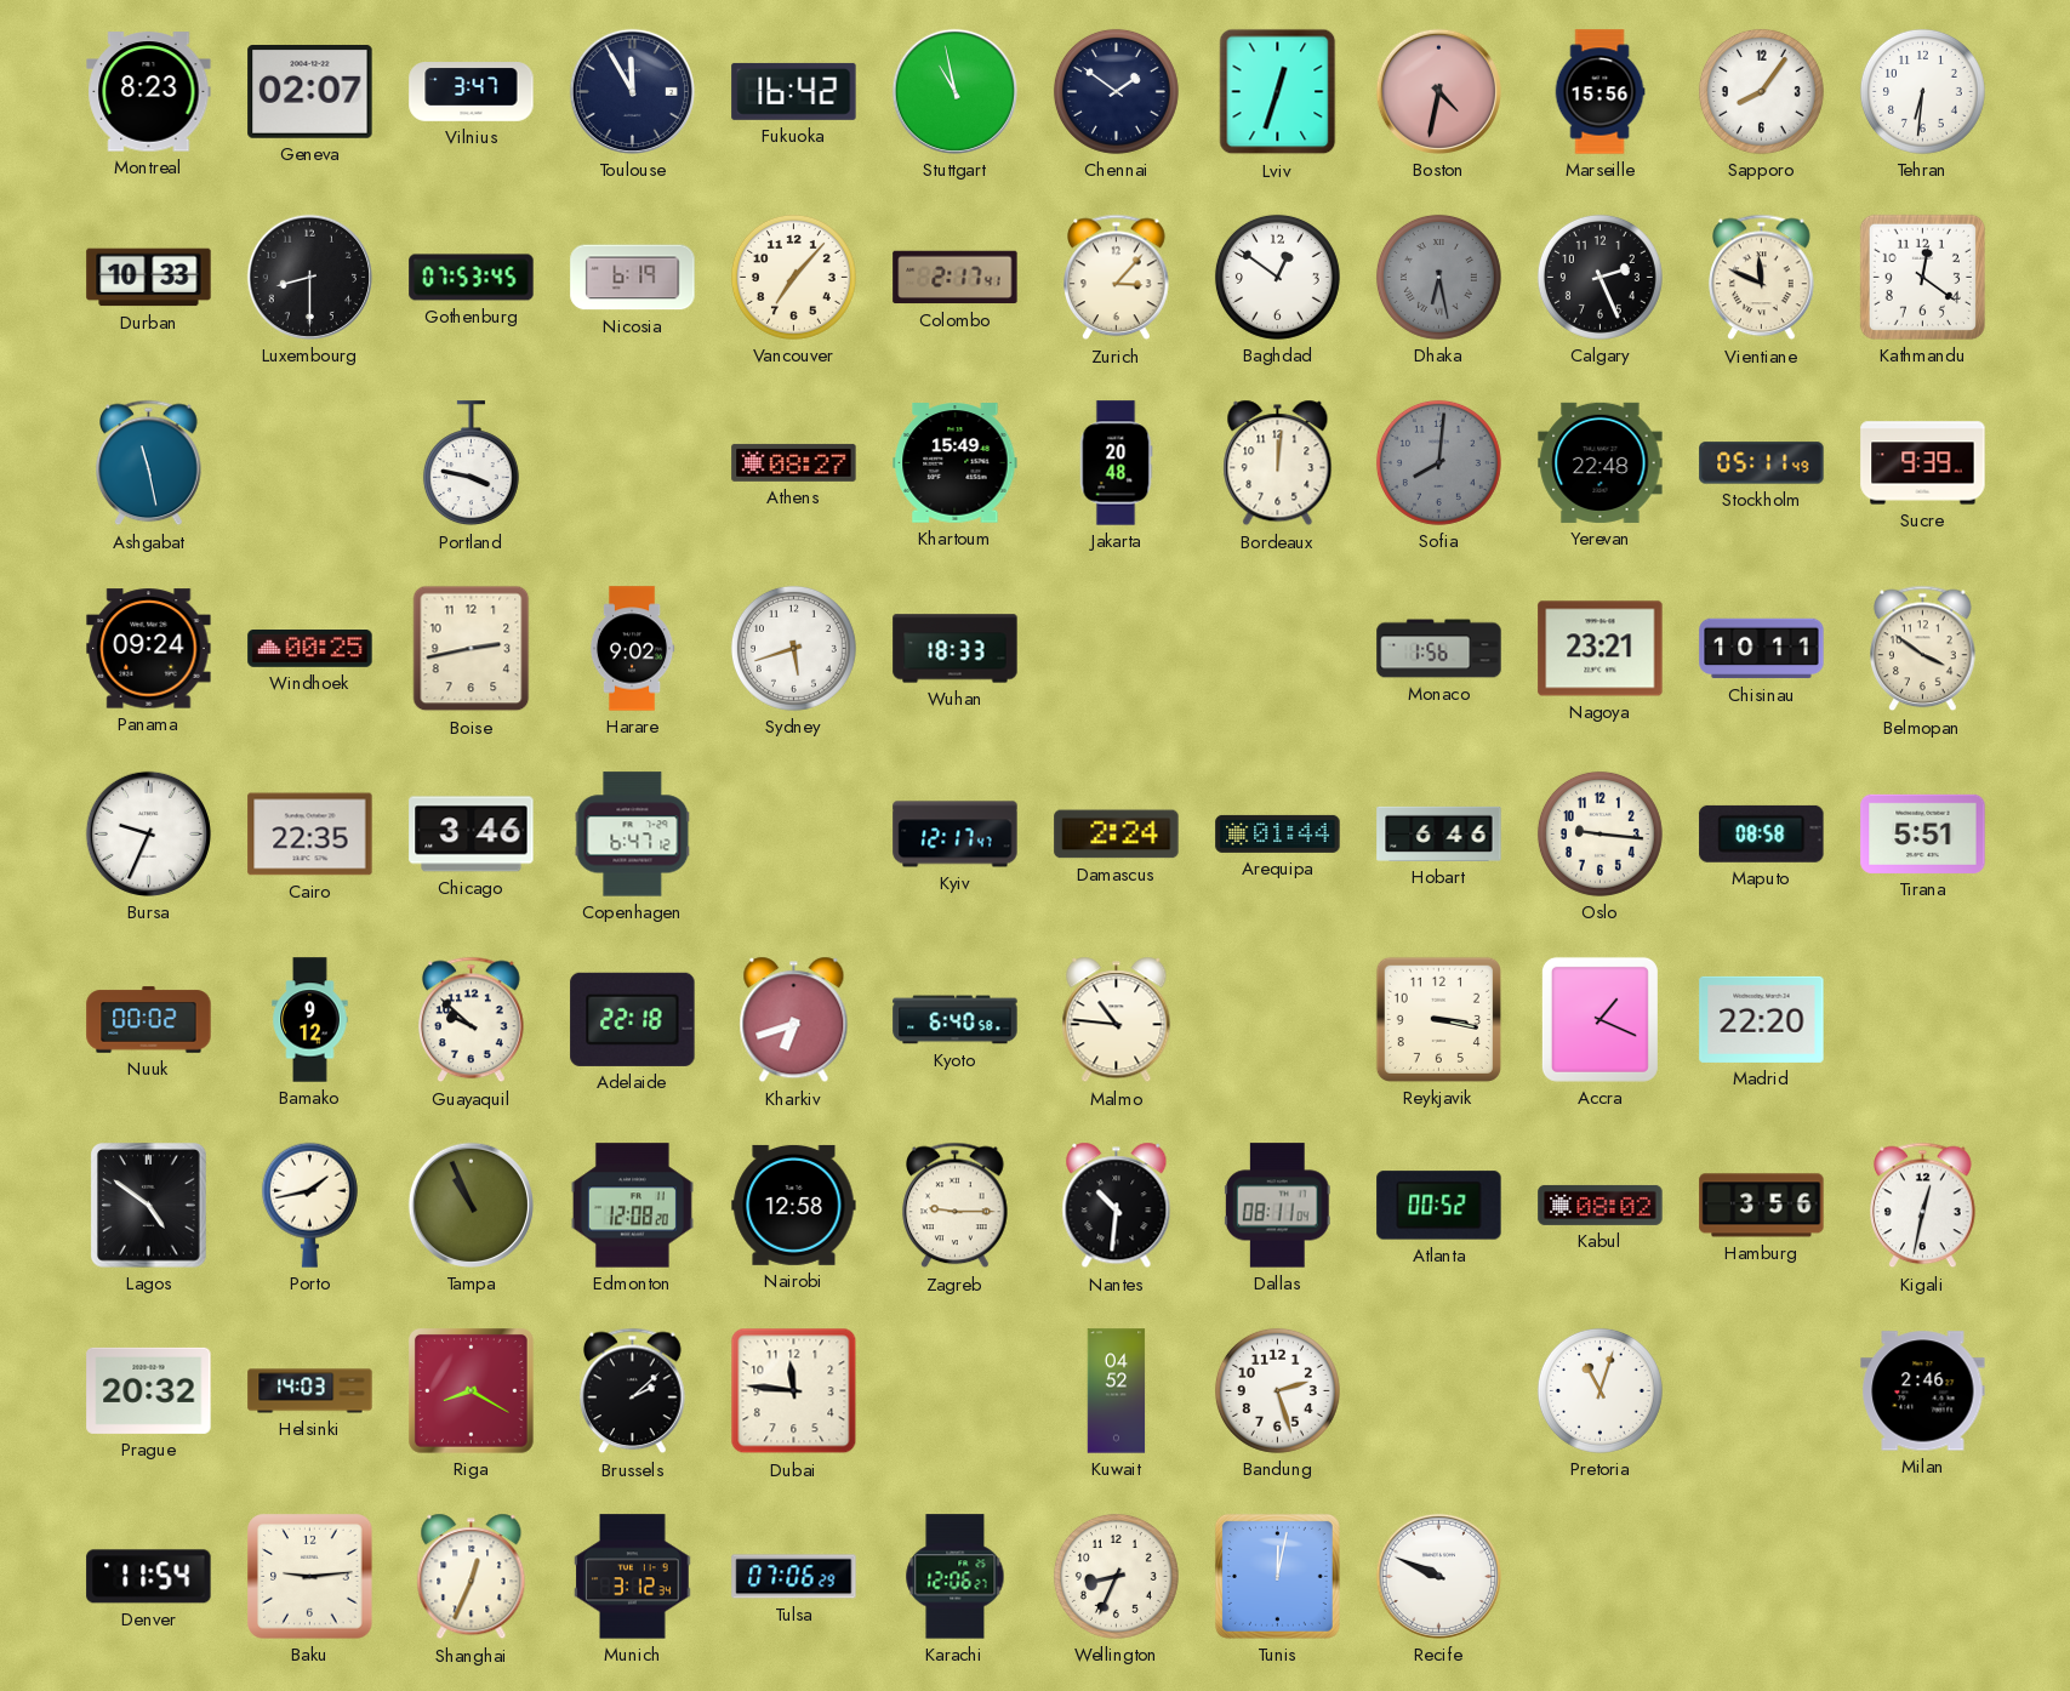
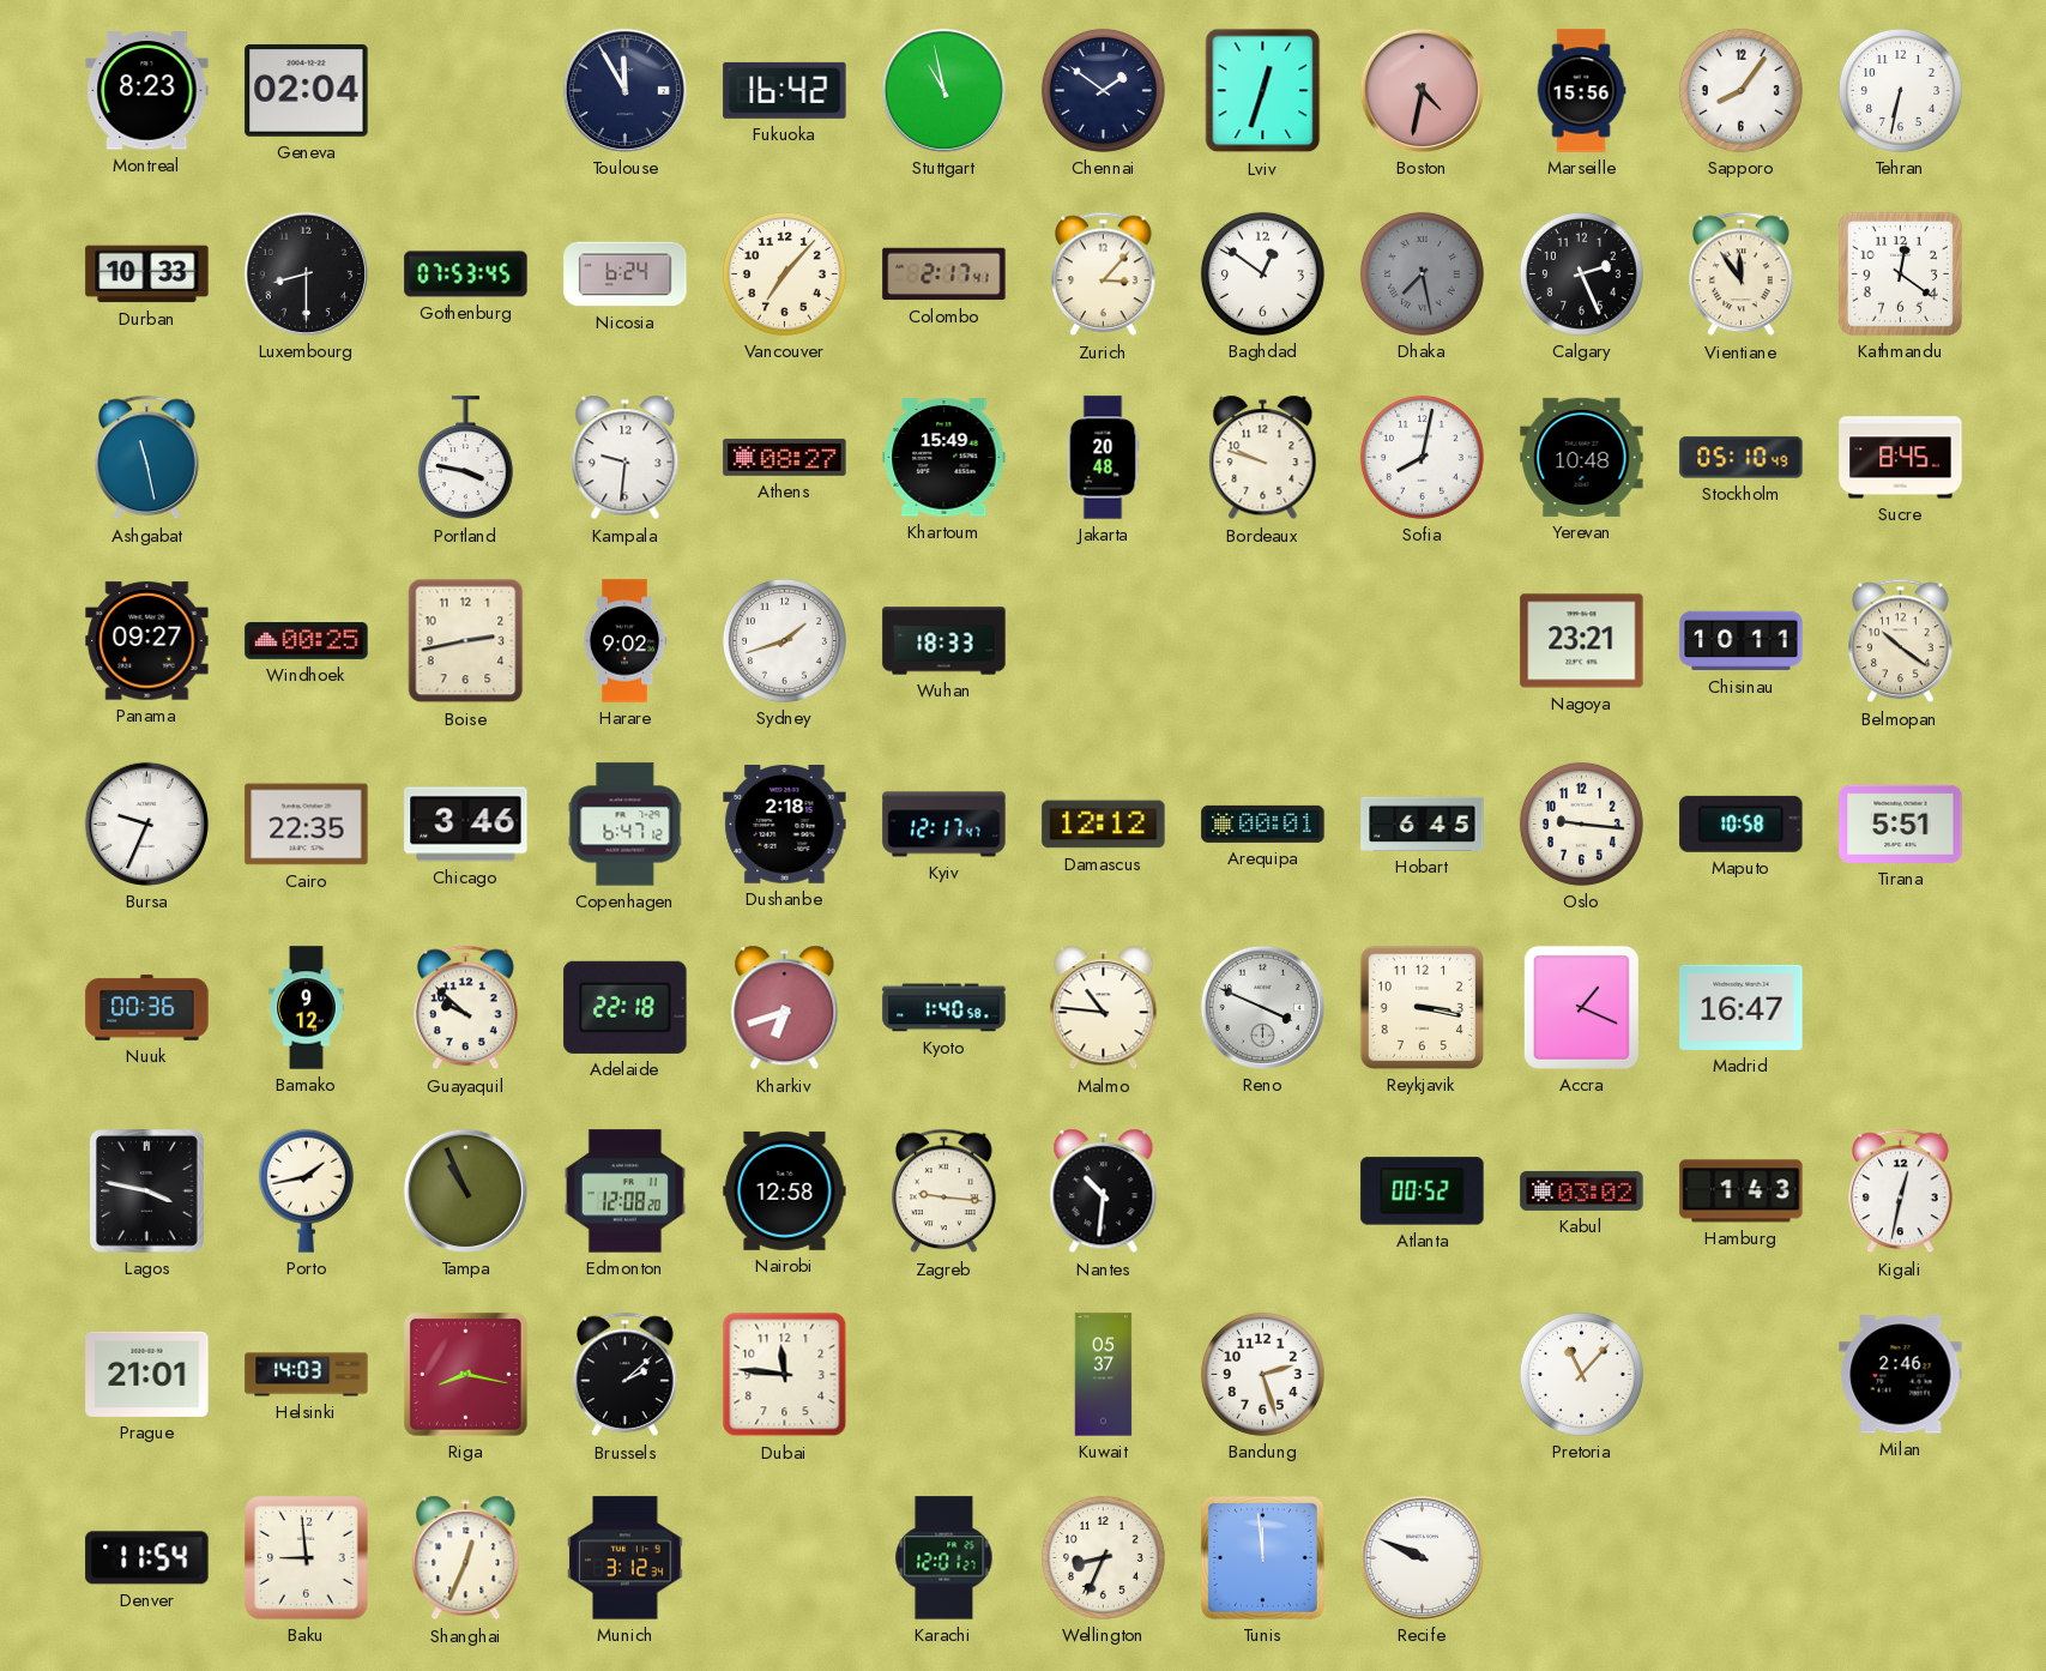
Geneva: 02:07 -> 02:04 (307, 91)
Vilnius: 3:47 -> none (472, 92)
Tehran: 6:31 -> 6:32 (1900, 90)
Nicosia: 6:19 -> 6:24 (626, 275)
Dhaka: 6:28 -> 7:28 (1422, 273)
Vientiane: 11:49 -> 11:54 (1742, 275)
Kampala: none -> 9:31 (626, 458)
Bordeaux: 12:01 -> 9:48 (1263, 458)
Sofia: 8:01 -> 8:02 (1422, 457)
Sofia dial: grey -> white (1422, 457)
Yerevan: 22:48 -> 10:48 (1582, 457)
Stockholm: 05:11 -> 05:10 (1742, 458)
Sucre: 9:39 -> 8:45 (1901, 458)
Panama: 09:24 -> 09:27 (147, 641)
Sydney: 5:42 -> 1:42 (784, 640)
Monaco: 1:56 -> none (1439, 649)
Belmopan: 3:51 -> 10:21 (1901, 641)
Dushanbe: none -> 2:18 (785, 825)
Damascus: 2:24 -> 12:12 (1104, 825)
Arequipa: 01:44 -> 00:01 (1263, 824)
Hobart: 6:46 -> 6:45 (1423, 824)
Maputo: 08:58 -> 10:58 (1742, 824)
Nuuk: 00:02 -> 00:36 (147, 1008)
Kyoto: 6:40 -> 1:40 (944, 1008)
Reno: none -> 3:49 (1262, 1007)
Madrid: 22:20 -> 16:47 (1742, 1007)
Lagos: 4:51 -> 3:47 (147, 1192)
Zagreb: 9:15 -> 9:16 (944, 1192)
Dallas: 08:11 -> none (1277, 1206)
Kabul: 08:02 -> 03:02 (1582, 1190)
Hamburg: 3:56 -> 1:43 (1742, 1192)
Prague: 20:32 -> 21:01 (147, 1374)
Riga: 8:20 -> 8:17 (466, 1375)
Kuwait: 04:52 -> 05:37 (1104, 1375)
Pretoria: 11:03 -> 11:07 (1581, 1374)
Baku: 9:14 -> 8:59 (307, 1558)
Tulsa: 07:06 -> none (794, 1577)
Karachi: 12:06 -> 12:01 (944, 1558)
Tunis: 12:02 -> 11:59 (1262, 1557)
